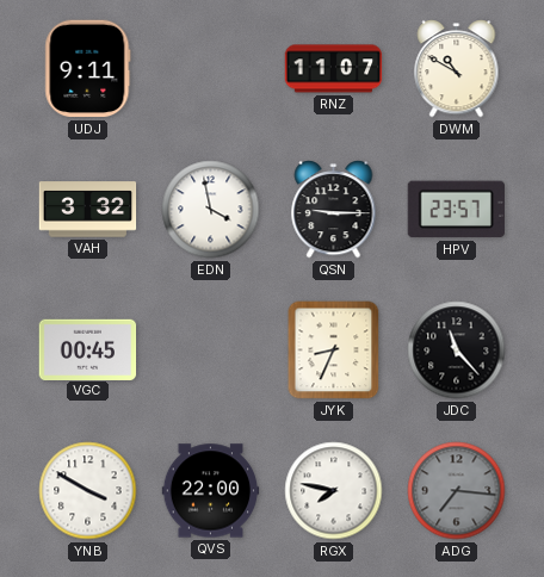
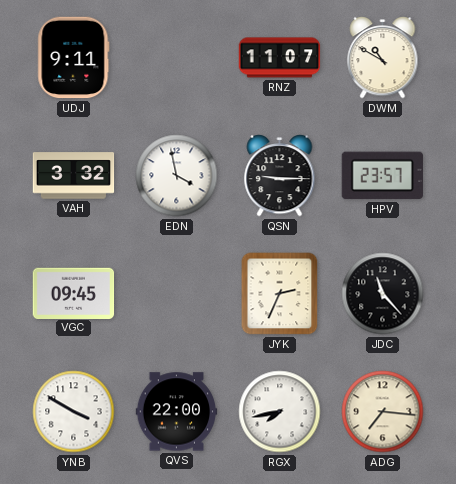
VGC: 00:45 -> 09:45 (74, 293)
JYK: 8:34 -> 2:34 (280, 294)
RGX: 7:47 -> 7:43 (280, 412)
ADG dial: grey -> cream (383, 412)
